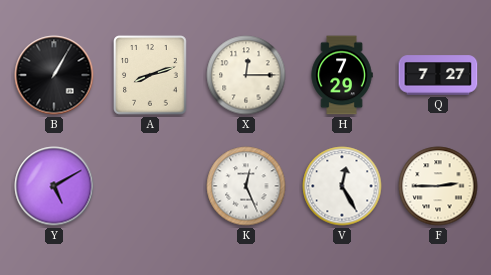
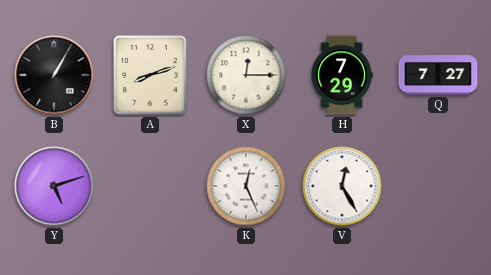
Y: 5:10 -> 5:12 (54, 186)
F: 2:45 -> none (438, 186)
